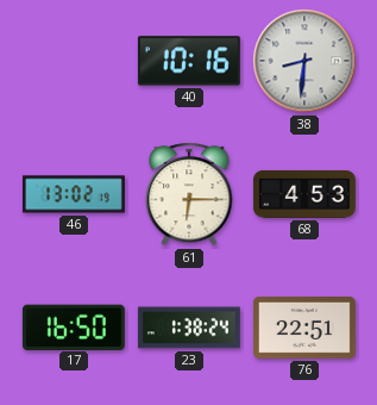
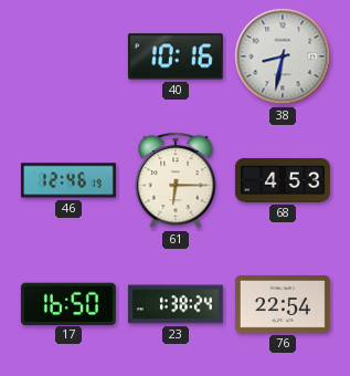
38: 8:31 -> 8:32 (283, 56)
46: 13:02 -> 12:46 (68, 180)
76: 22:51 -> 22:54 (283, 305)
